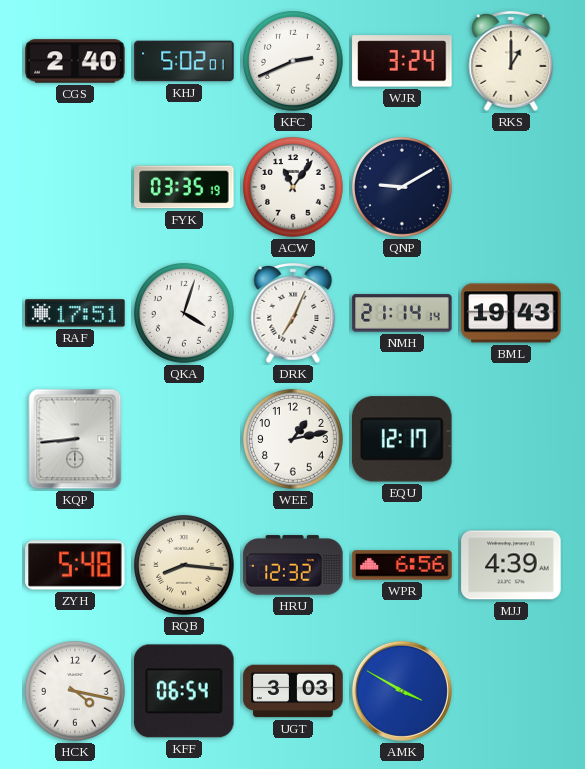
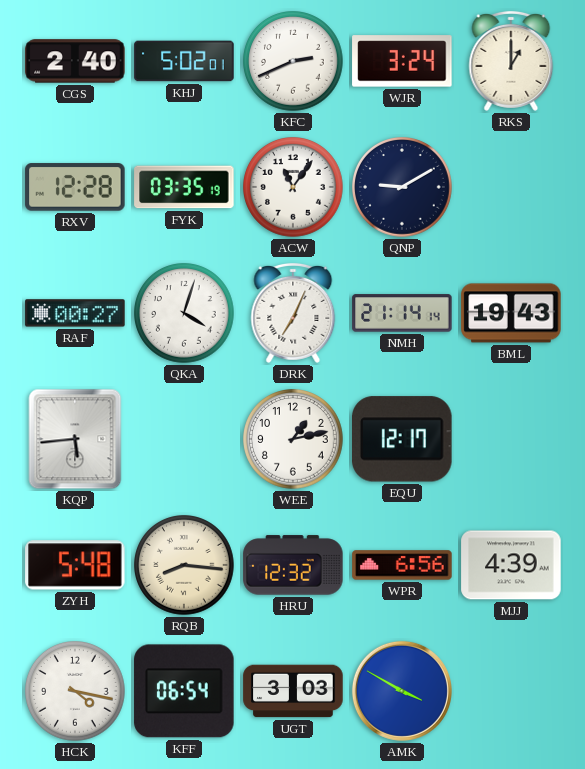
RXV: none -> 12:28 (75, 187)
RAF: 17:51 -> 00:27 (75, 313)
KQP: 8:44 -> 5:44 (75, 439)
